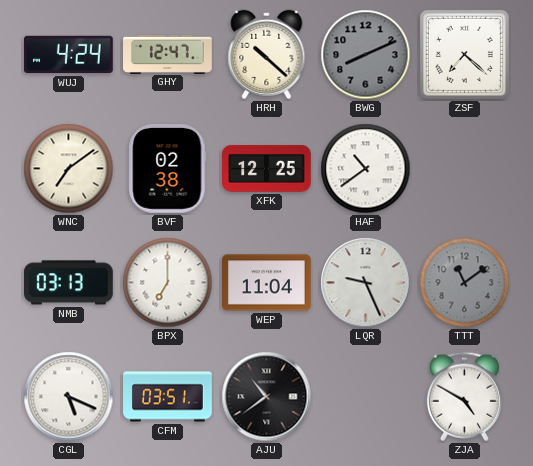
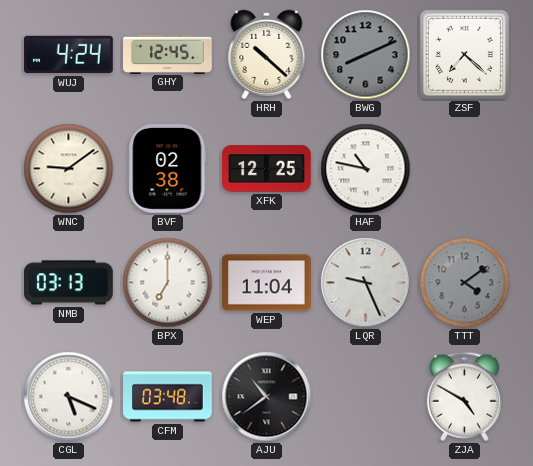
GHY: 12:47 -> 12:45 (168, 54)
WNC: 7:09 -> 9:09 (69, 169)
HAF: 10:39 -> 10:47 (366, 169)
TTT: 11:09 -> 4:09 (465, 283)
CFM: 03:51 -> 03:48 (168, 397)
